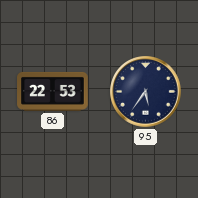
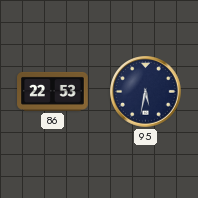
95: 5:36 -> 5:32 (146, 92)
